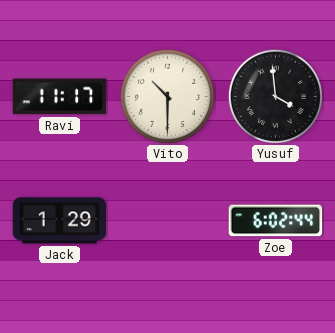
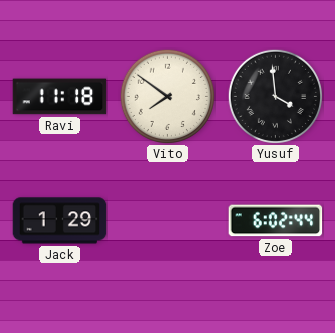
Ravi: 11:17 -> 11:18 (60, 97)
Vito: 10:30 -> 7:51 (167, 96)
